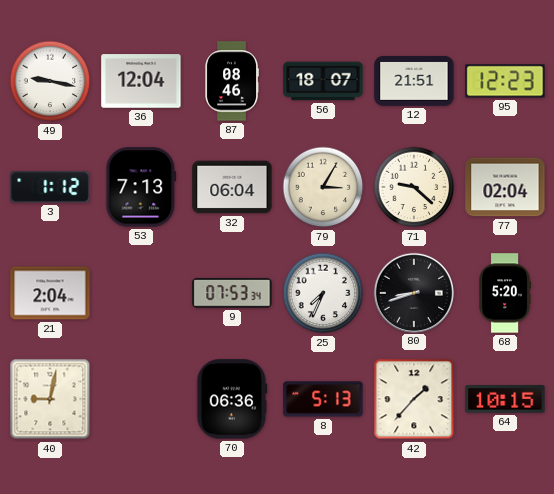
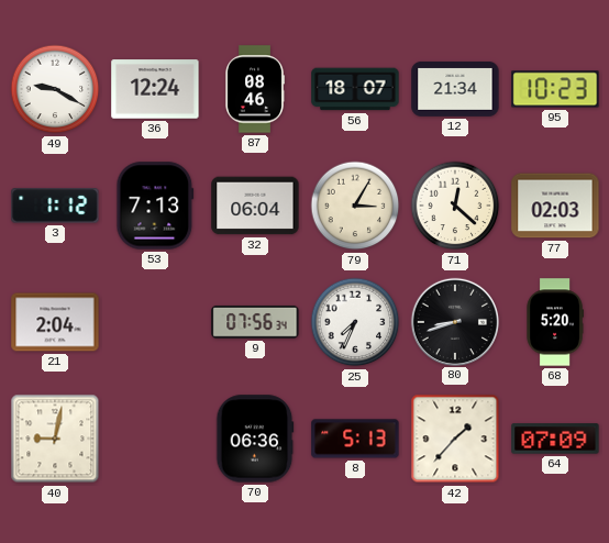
49: 9:17 -> 9:20 (55, 89)
36: 12:04 -> 12:24 (155, 89)
12: 21:51 -> 21:34 (455, 89)
95: 12:23 -> 10:23 (555, 89)
71: 9:22 -> 12:22 (455, 206)
77: 02:04 -> 02:03 (555, 206)
9: 07:53 -> 07:56 (255, 322)
64: 10:15 -> 07:09 (555, 439)
